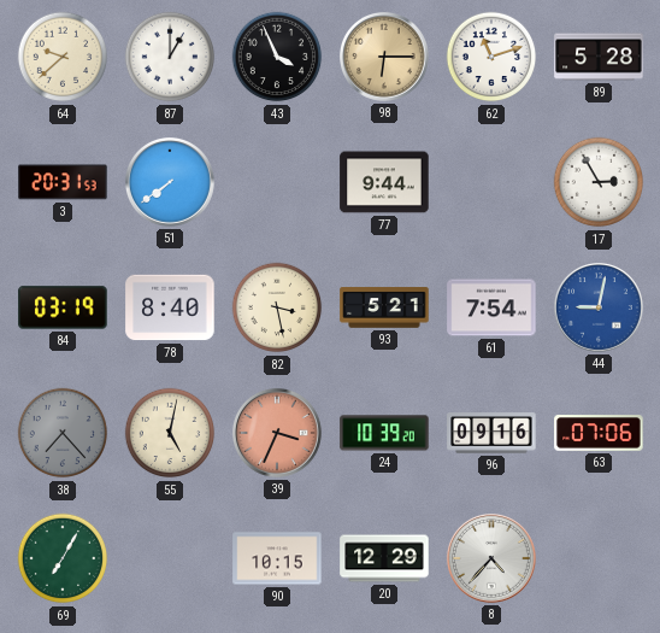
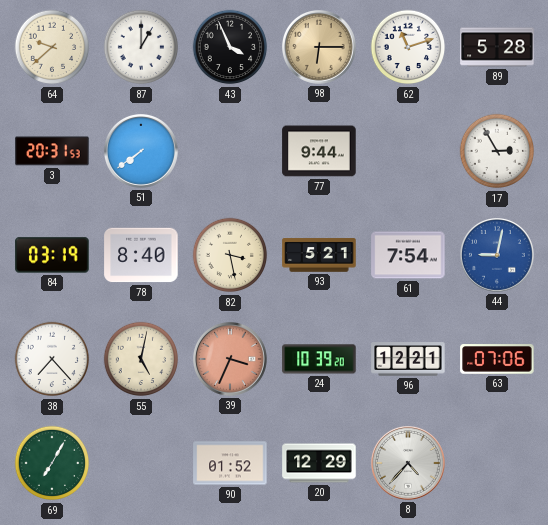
38 dial: grey -> white (52, 359)
96: 09:16 -> 12:21 (408, 359)
90: 10:15 -> 01:52 (230, 463)
